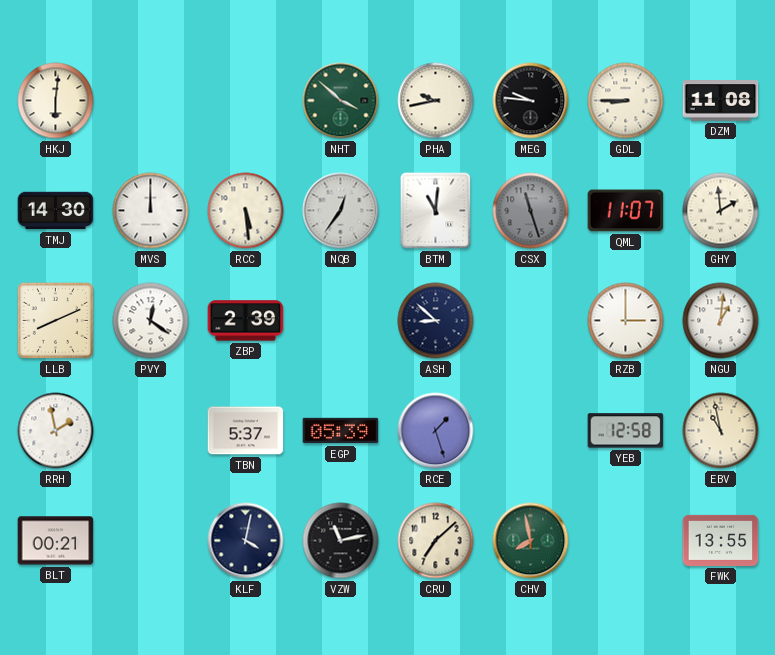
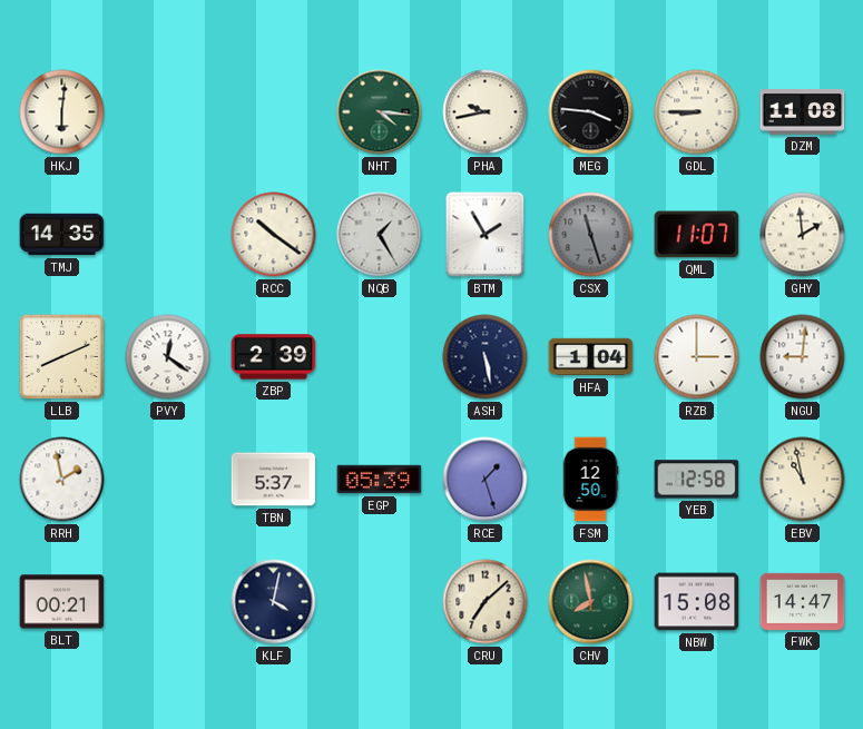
NHT: 3:52 -> 4:16 (380, 112)
MEG: 9:46 -> 3:46 (591, 112)
TMJ: 14:30 -> 14:35 (62, 235)
MVS: 12:00 -> none (151, 211)
RCC: 5:29 -> 10:21 (274, 235)
NQB: 12:36 -> 1:25 (380, 235)
BTM: 11:01 -> 1:55 (486, 235)
ASH: 8:52 -> 5:28 (486, 357)
HFA: none -> 1:04 (591, 357)
NGU: 1:01 -> 9:01 (803, 357)
FSM: none -> 12:50 (590, 480)
VZW: 11:13 -> none (341, 541)
NBW: none -> 15:08 (697, 602)
FWK: 13:55 -> 14:47 (803, 601)
